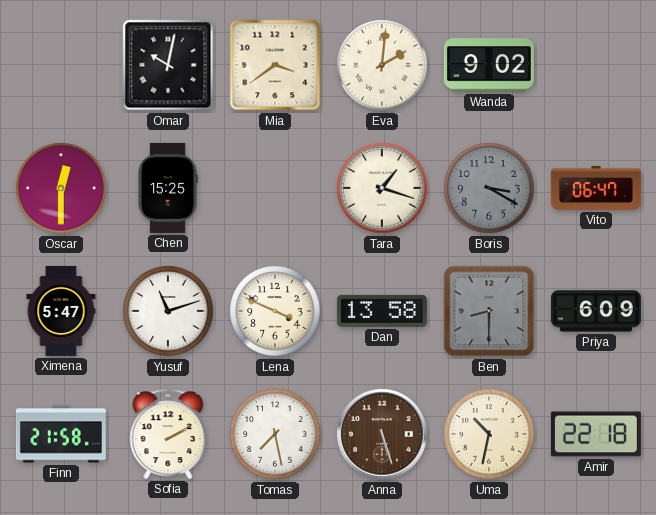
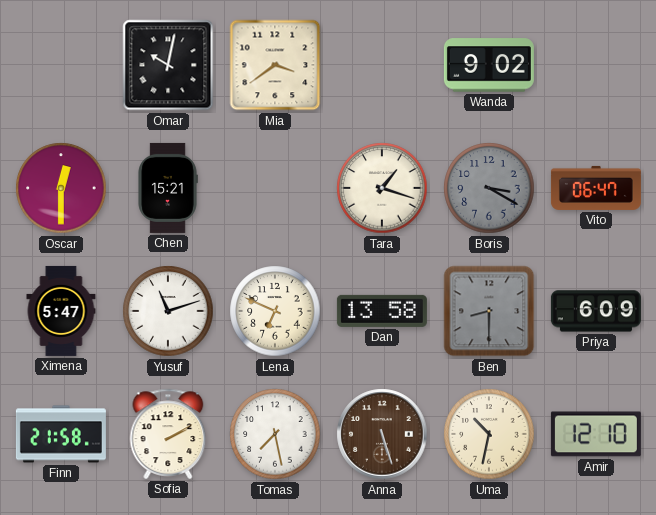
Eva: 2:01 -> none (382, 65)
Chen: 15:25 -> 15:21 (168, 188)
Lena: 3:49 -> 6:49 (275, 311)
Amir: 22:18 -> 12:10 (596, 434)
